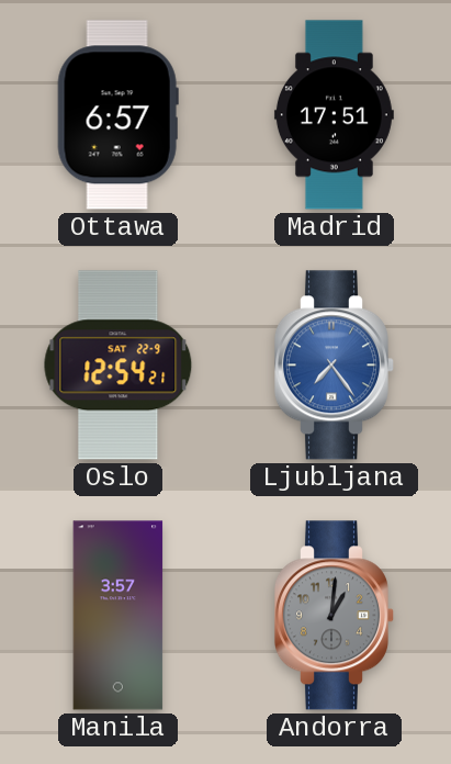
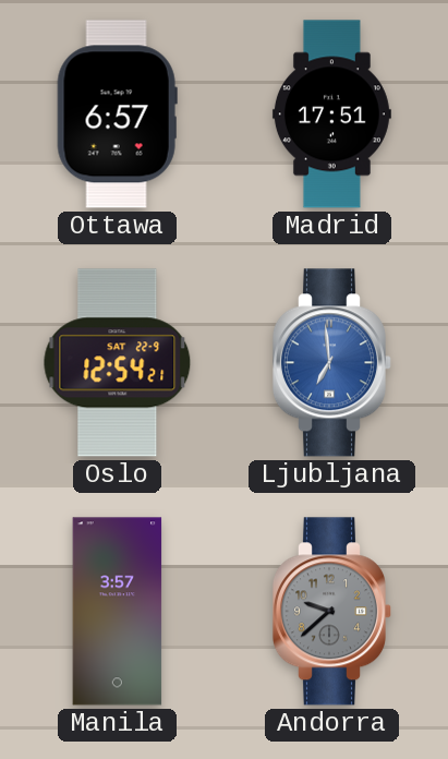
Ljubljana: 7:24 -> 6:59 (331, 363)
Andorra: 1:01 -> 9:38 (331, 612)
